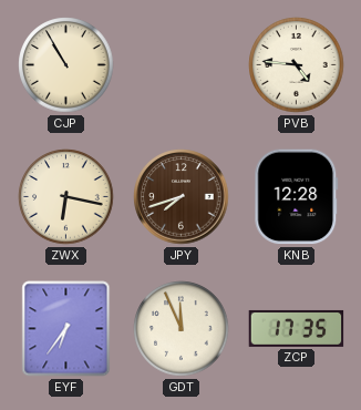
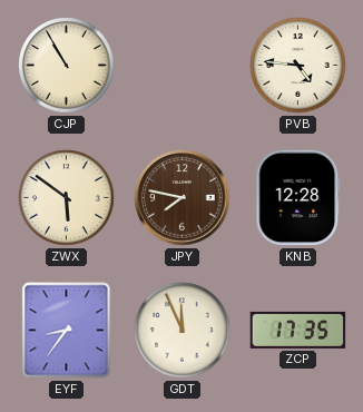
ZWX: 6:17 -> 5:51 (67, 198)
JPY: 7:42 -> 7:47 (183, 198)
EYF: 6:36 -> 8:36 (67, 331)
